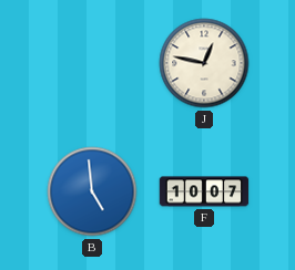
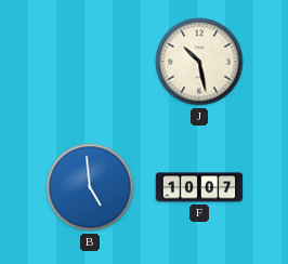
J: 12:47 -> 10:28 (199, 62)
